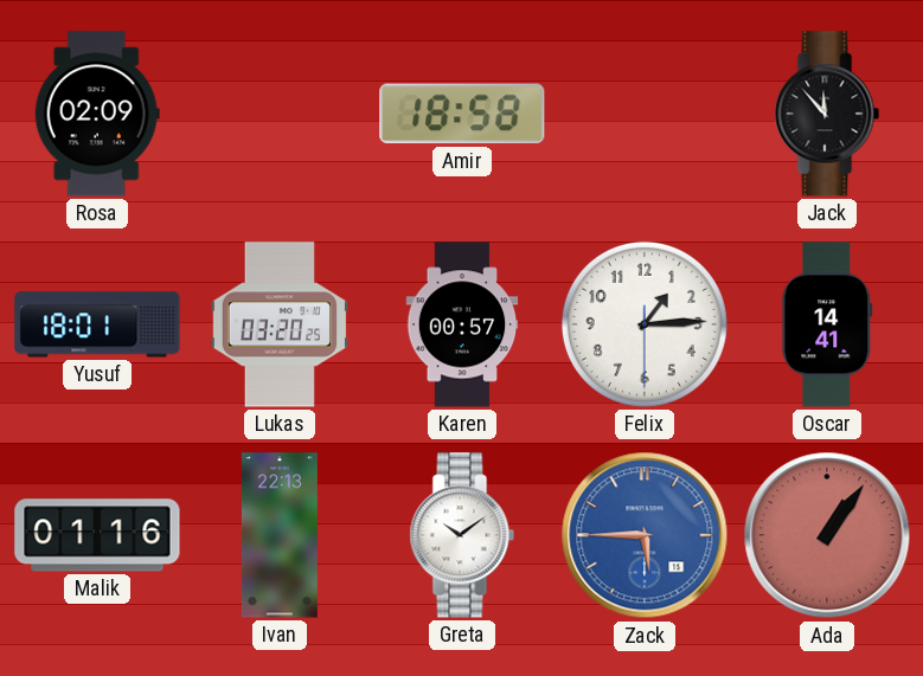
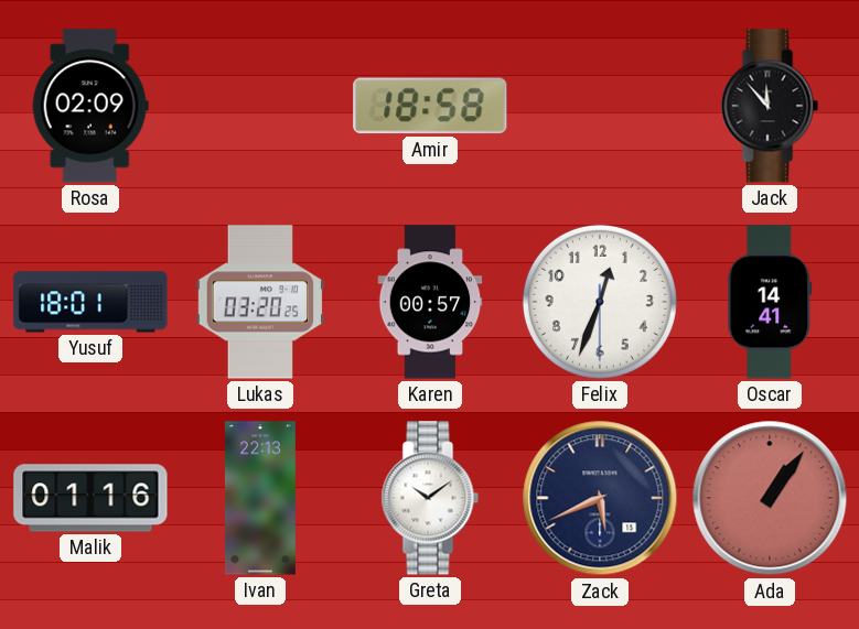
Felix: 1:14 -> 12:33 (600, 302)
Zack: 5:45 -> 5:41 (600, 498)
Zack dial: blue -> navy (600, 498)
